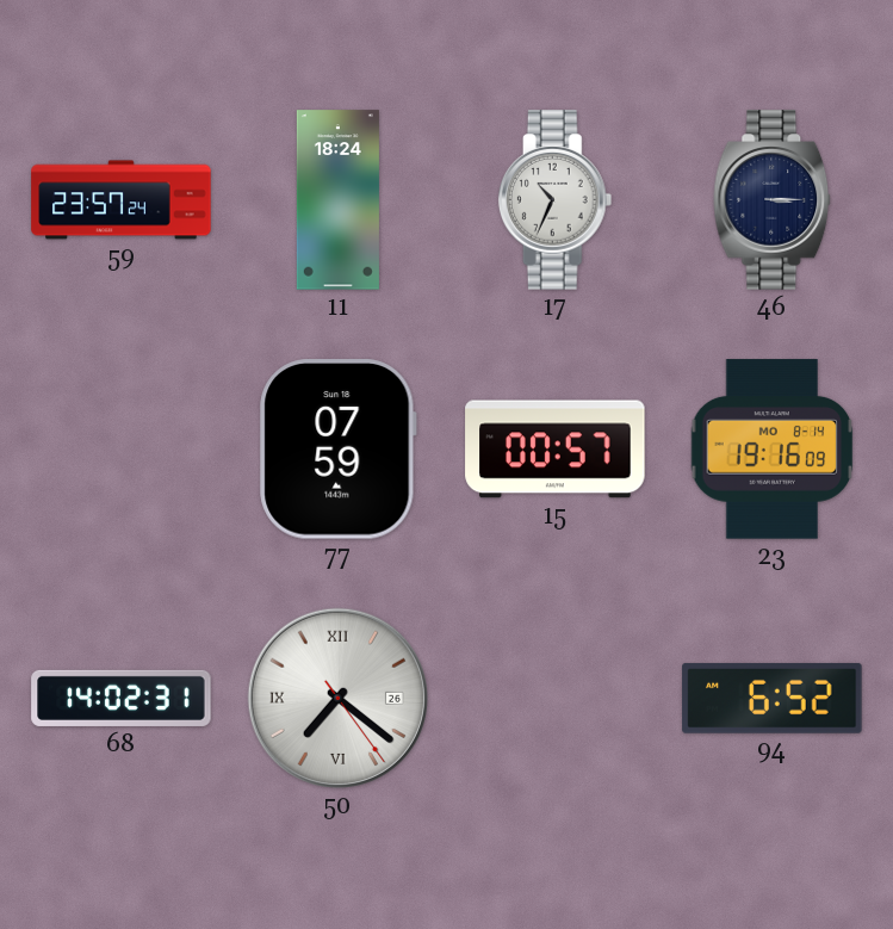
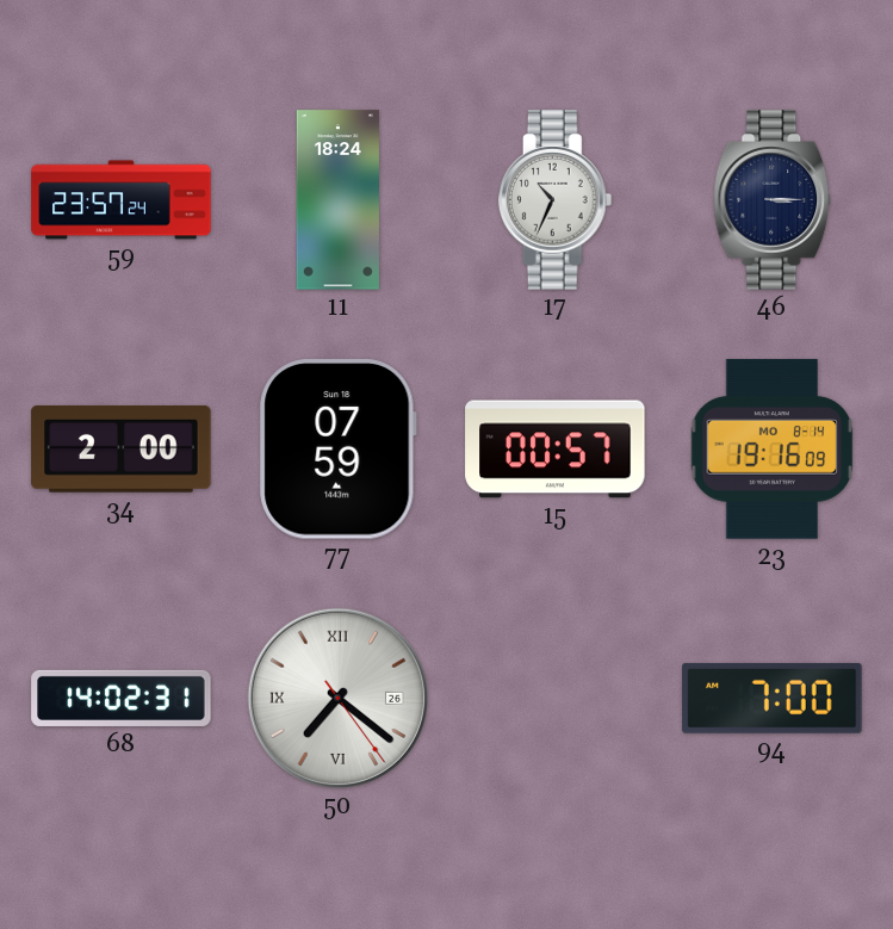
34: none -> 2:00 (122, 448)
94: 6:52 -> 7:00 (773, 698)
